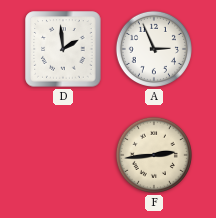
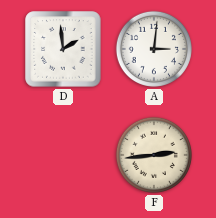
A: 2:56 -> 3:01 (154, 49)
